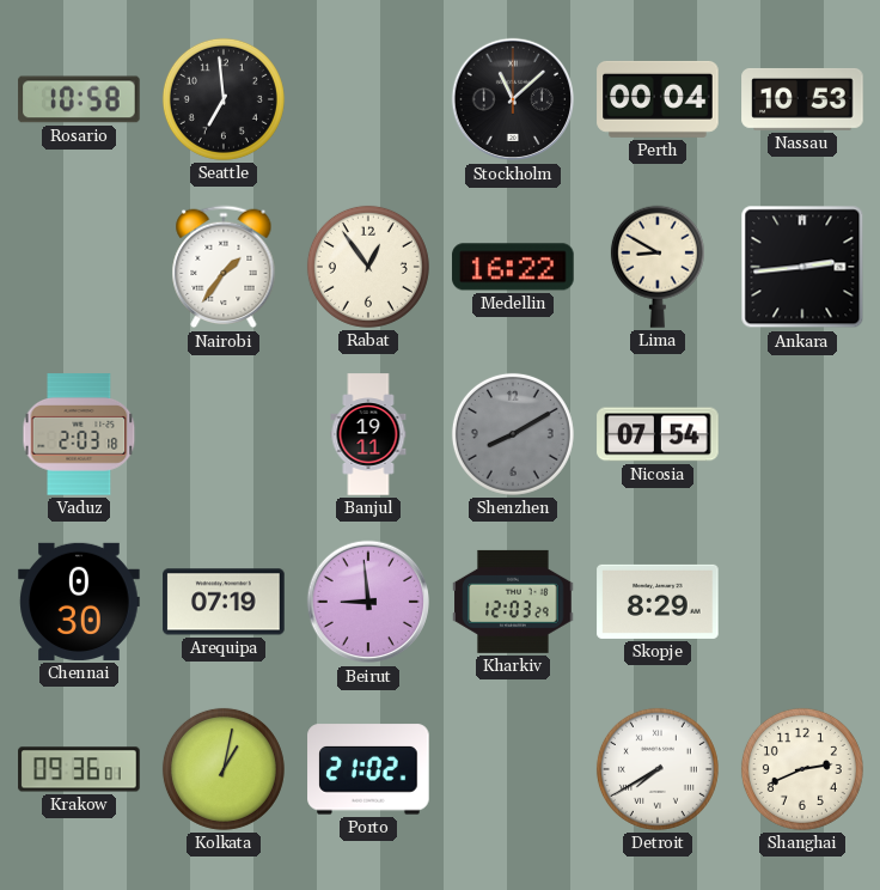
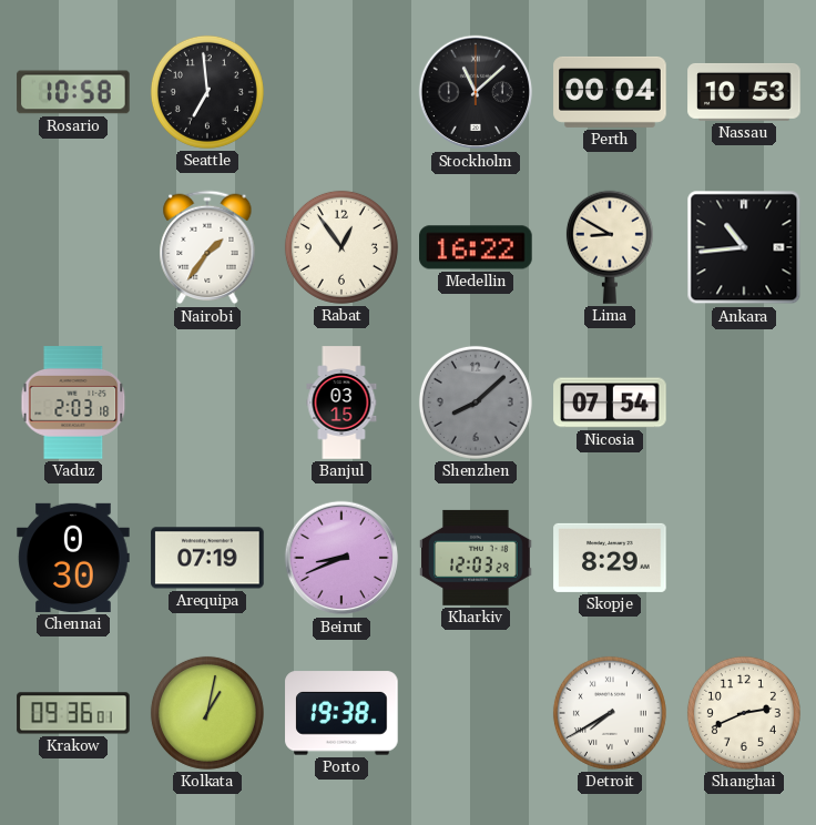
Ankara: 2:44 -> 10:44 (744, 247)
Banjul: 19:11 -> 03:15 (341, 403)
Shenzhen: 8:10 -> 8:08 (476, 403)
Beirut: 8:59 -> 8:41 (341, 558)
Porto: 21:02 -> 19:38 (341, 713)
